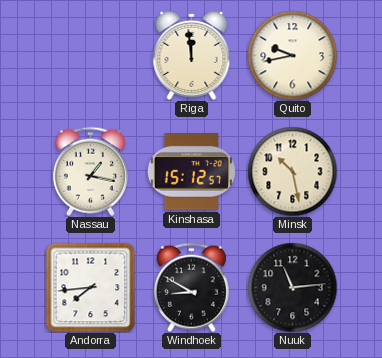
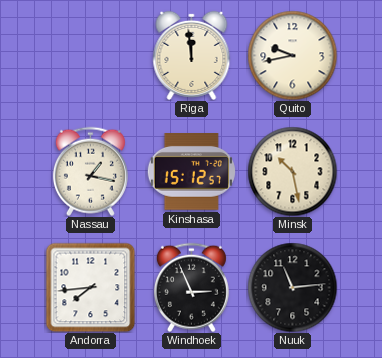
Windhoek: 8:50 -> 2:56 (191, 287)
